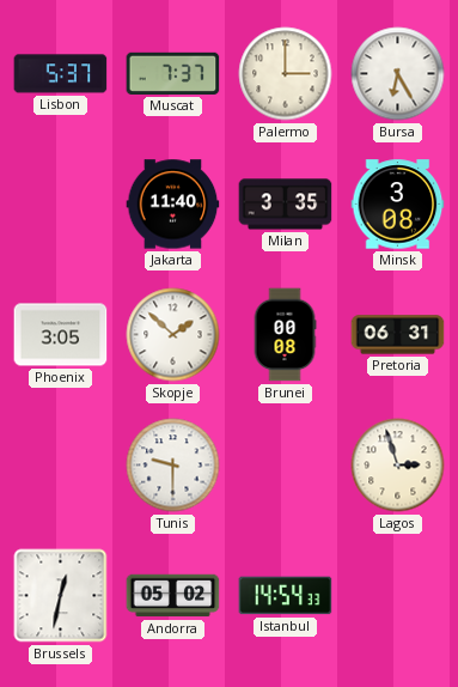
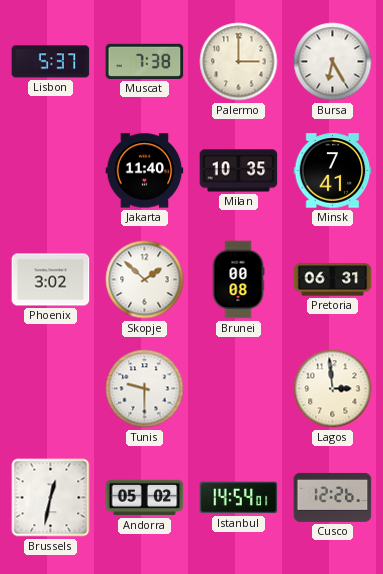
Muscat: 7:37 -> 7:38 (145, 61)
Milan: 3:35 -> 10:35 (239, 171)
Minsk: 3:08 -> 7:41 (333, 171)
Phoenix: 3:05 -> 3:02 (51, 280)
Lagos: 2:57 -> 2:59 (333, 389)
Istanbul: 14:54:33 -> 14:54:01 (239, 498)
Cusco: none -> 12:26 (333, 497)
